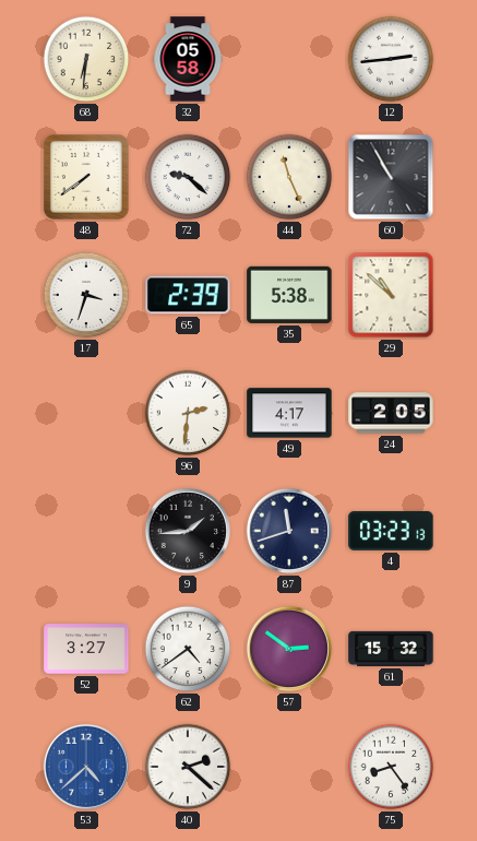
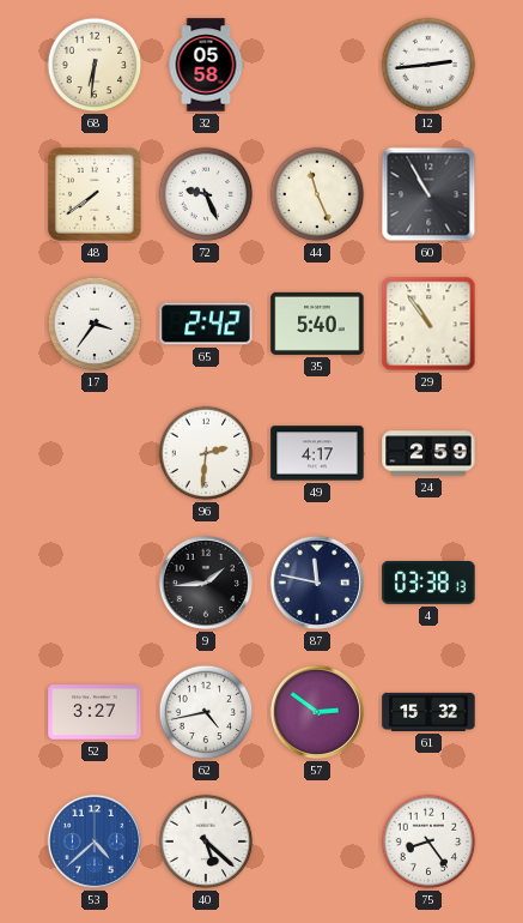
72: 9:22 -> 9:26 (206, 194)
17: 3:33 -> 3:36 (95, 324)
65: 2:39 -> 2:42 (206, 324)
35: 5:38 -> 5:40 (317, 324)
29: 10:52 -> 10:54 (428, 324)
24: 2:05 -> 2:59 (428, 453)
87: 11:42 -> 11:47 (317, 583)
4: 03:23 -> 03:38 (428, 583)
62: 4:39 -> 4:43 (206, 712)
40: 2:22 -> 5:22 (206, 841)
